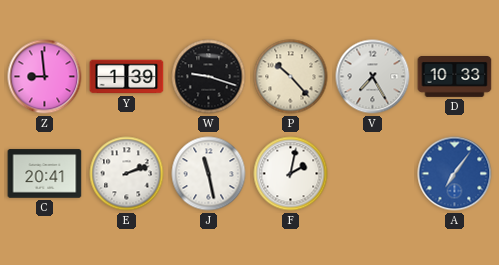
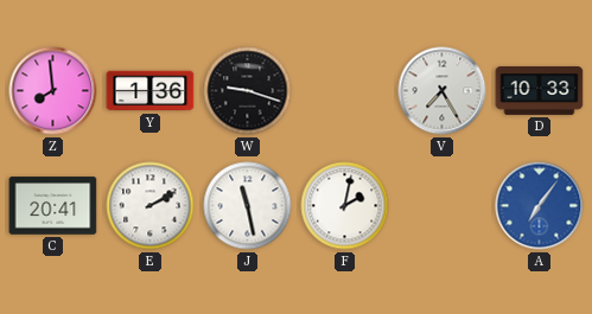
Z: 8:59 -> 7:59 (53, 91)
Y: 1:39 -> 1:36 (151, 91)
P: 10:23 -> none (291, 77)
E: 2:12 -> 2:10 (151, 206)
